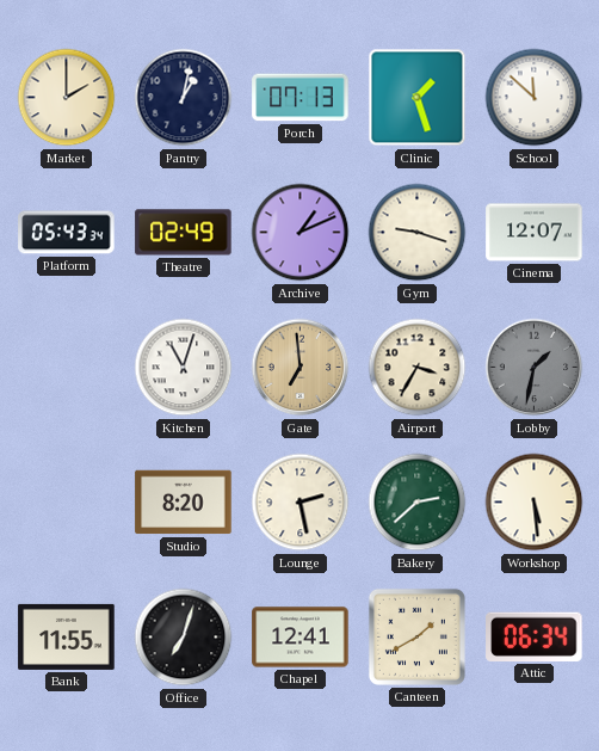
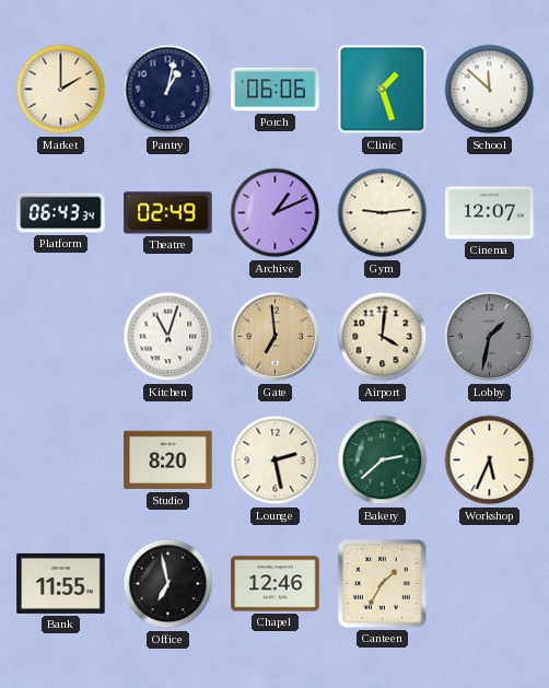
Porch: 07:13 -> 06:06 (276, 90)
Platform: 05:43 -> 06:43 (61, 213)
Gym: 9:18 -> 9:14 (383, 213)
Airport: 3:35 -> 4:01 (383, 337)
Workshop: 5:29 -> 5:34 (490, 460)
Office: 7:03 -> 6:58 (168, 584)
Chapel: 12:41 -> 12:46 (276, 584)
Canteen: 1:40 -> 1:35 (382, 583)
Attic: 06:34 -> none (535, 636)
